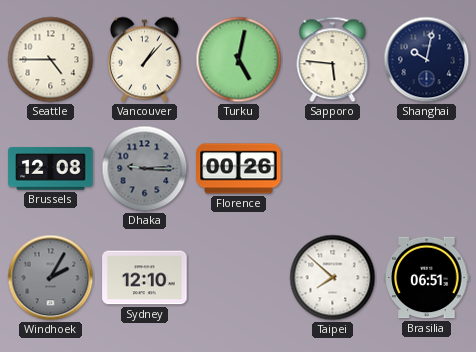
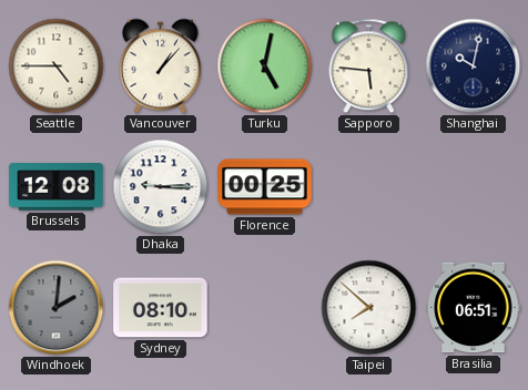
Dhaka dial: grey -> white (161, 187)
Florence: 00:26 -> 00:25 (265, 187)
Windhoek: 2:05 -> 2:01 (57, 308)
Sydney: 12:10 -> 08:10 (161, 308)
